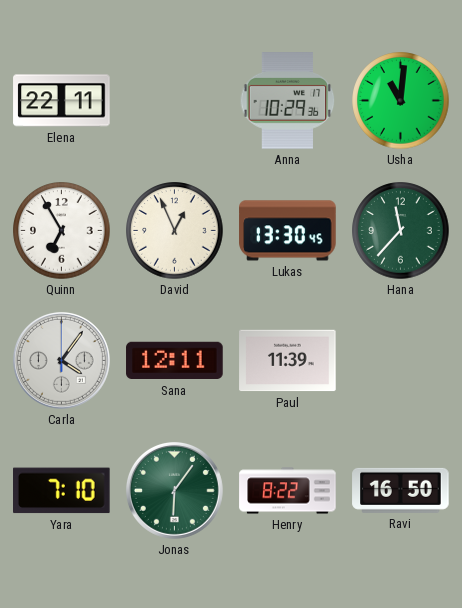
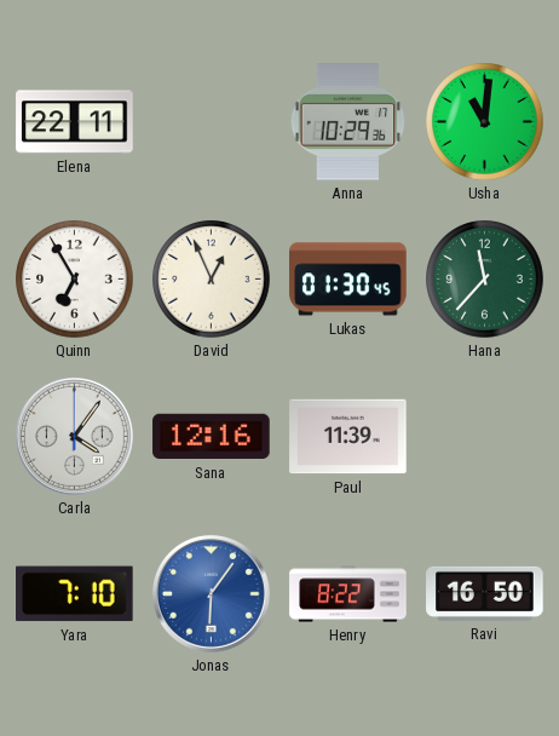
Lukas: 13:30 -> 01:30 (348, 280)
Sana: 12:11 -> 12:16 (212, 437)
Jonas dial: green -> blue (211, 593)
